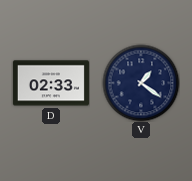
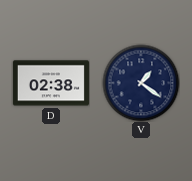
D: 02:33 -> 02:38 (51, 83)
